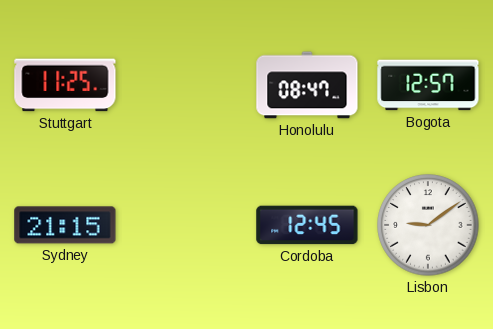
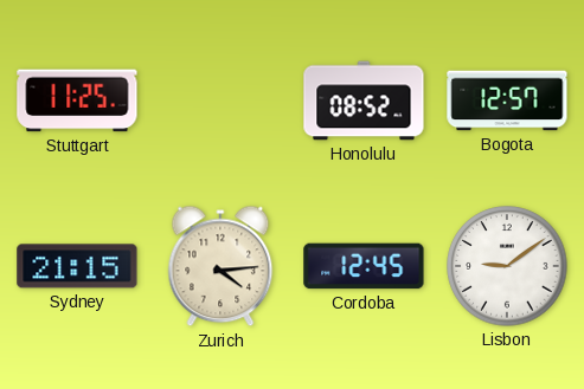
Honolulu: 08:47 -> 08:52 (364, 101)
Zurich: none -> 4:14 (220, 266)
